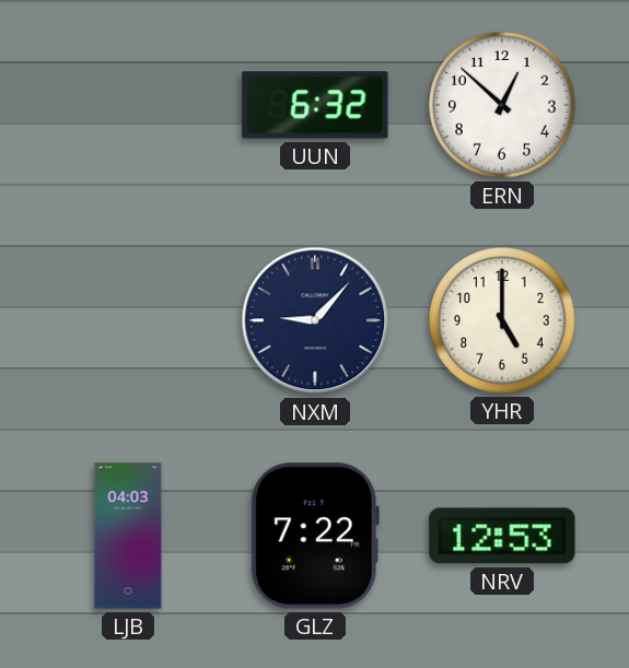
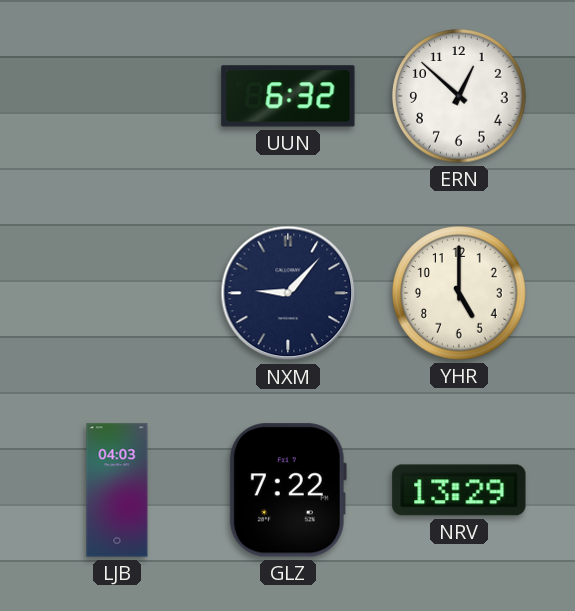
NRV: 12:53 -> 13:29 (459, 490)
